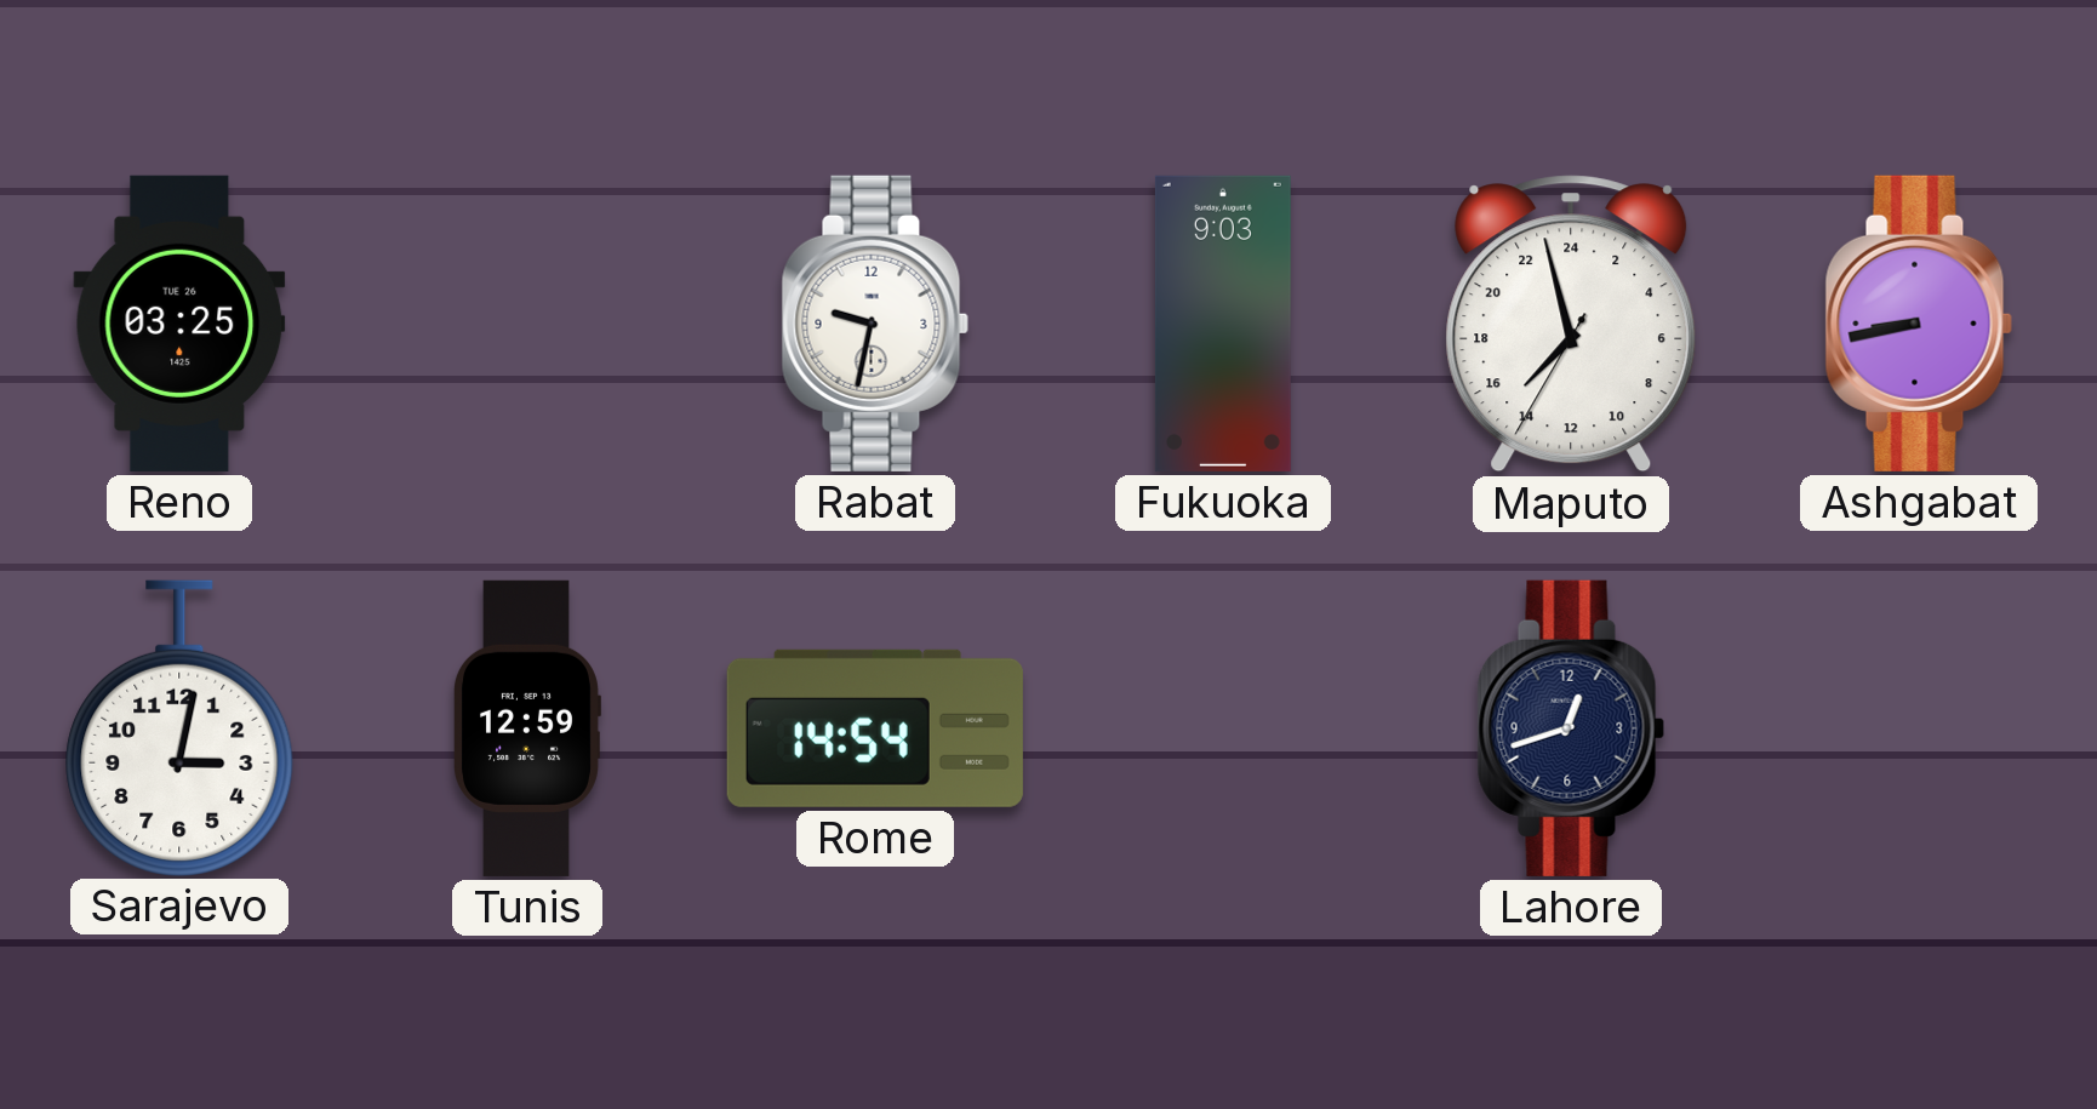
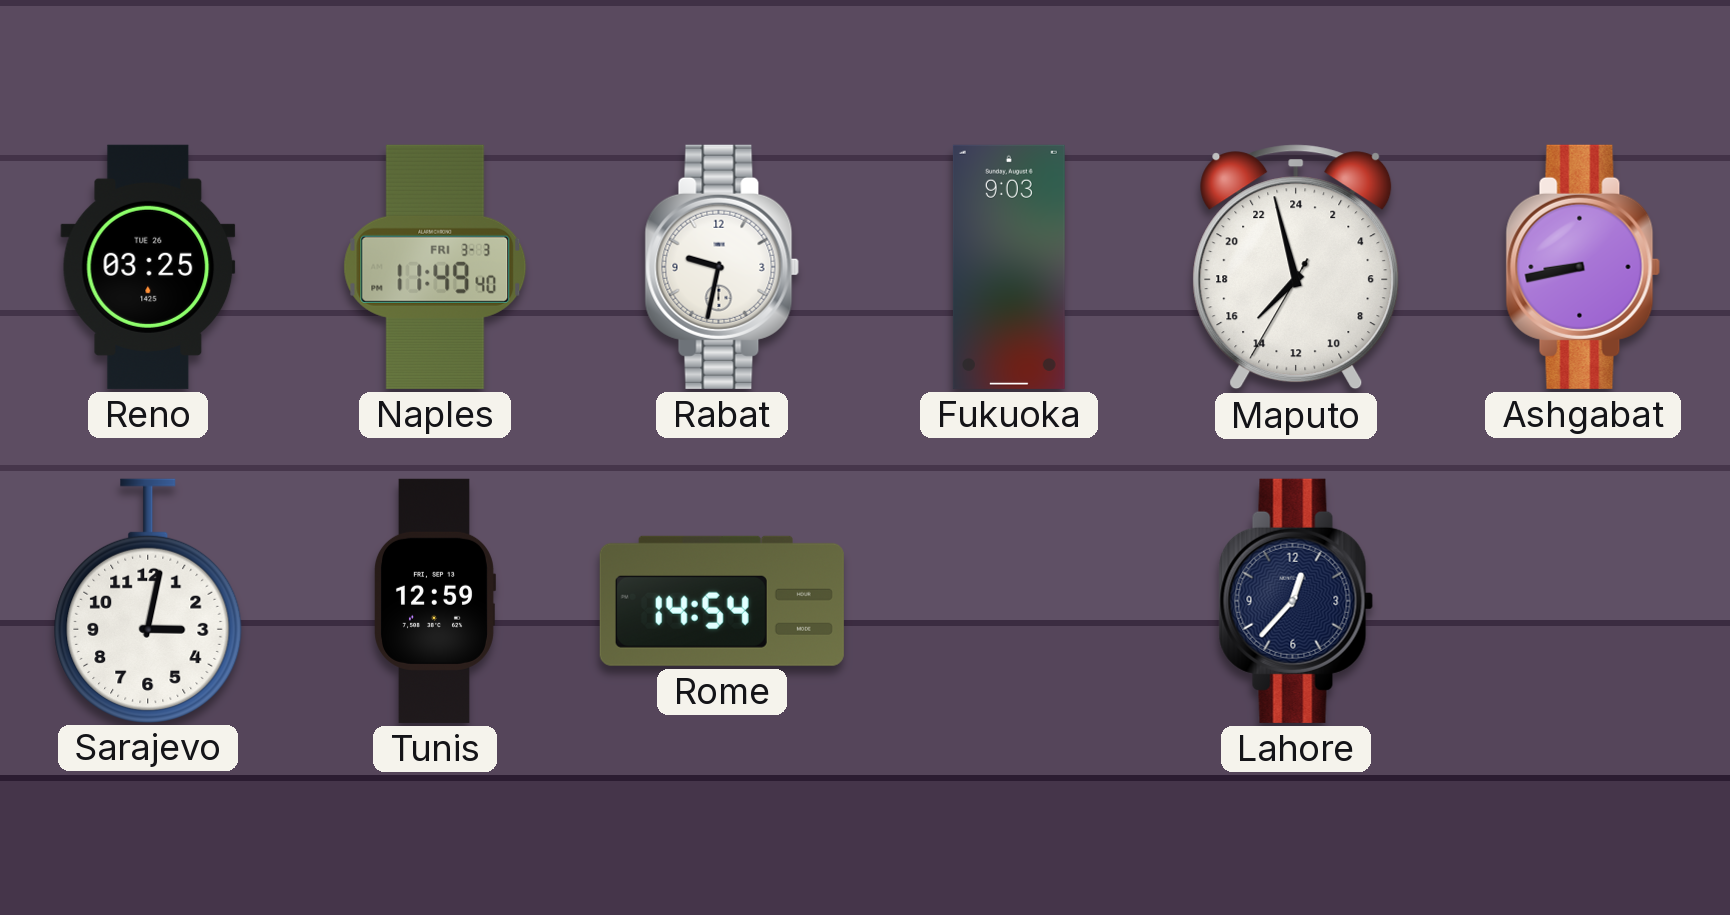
Naples: none -> 11:49 (435, 267)
Lahore: 12:42 -> 12:37 (1296, 601)
